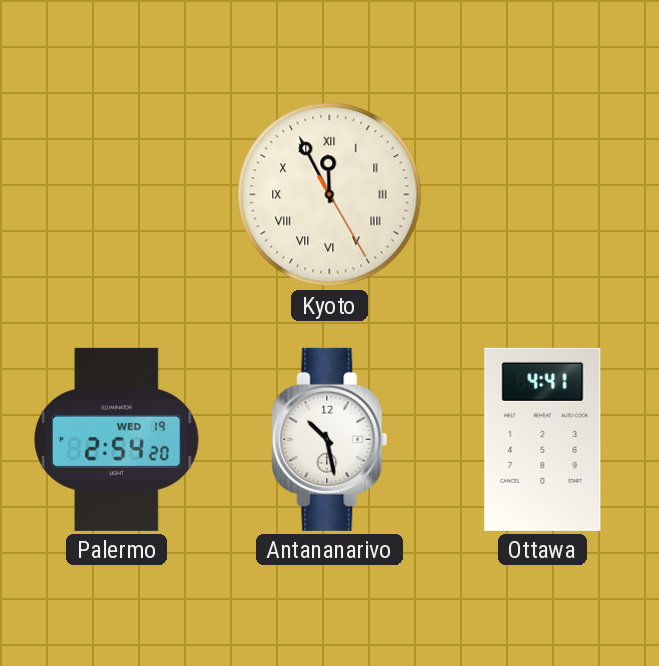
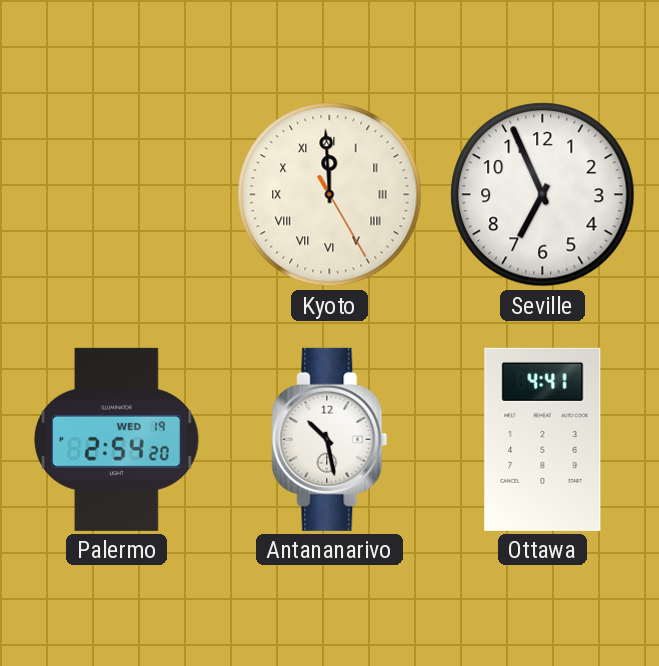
Kyoto: 11:55 -> 11:59 (330, 195)
Seville: none -> 6:56 (543, 195)
